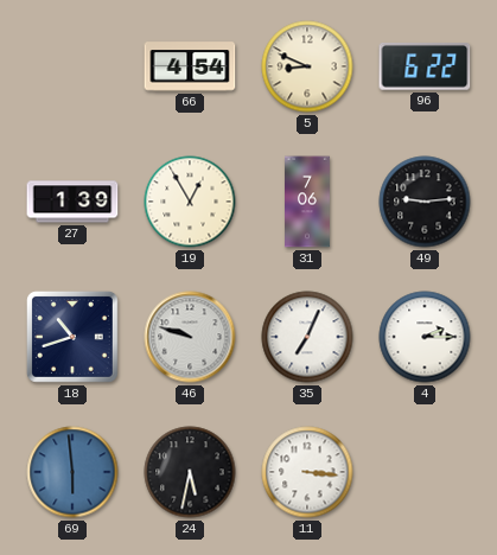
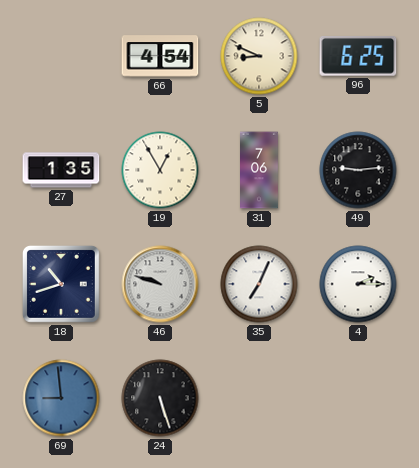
96: 6:22 -> 6:25 (358, 57)
27: 1:39 -> 1:35 (61, 170)
69: 5:59 -> 8:59 (61, 398)
24: 5:32 -> 5:27 (160, 398)
11: 3:16 -> none (307, 472)
